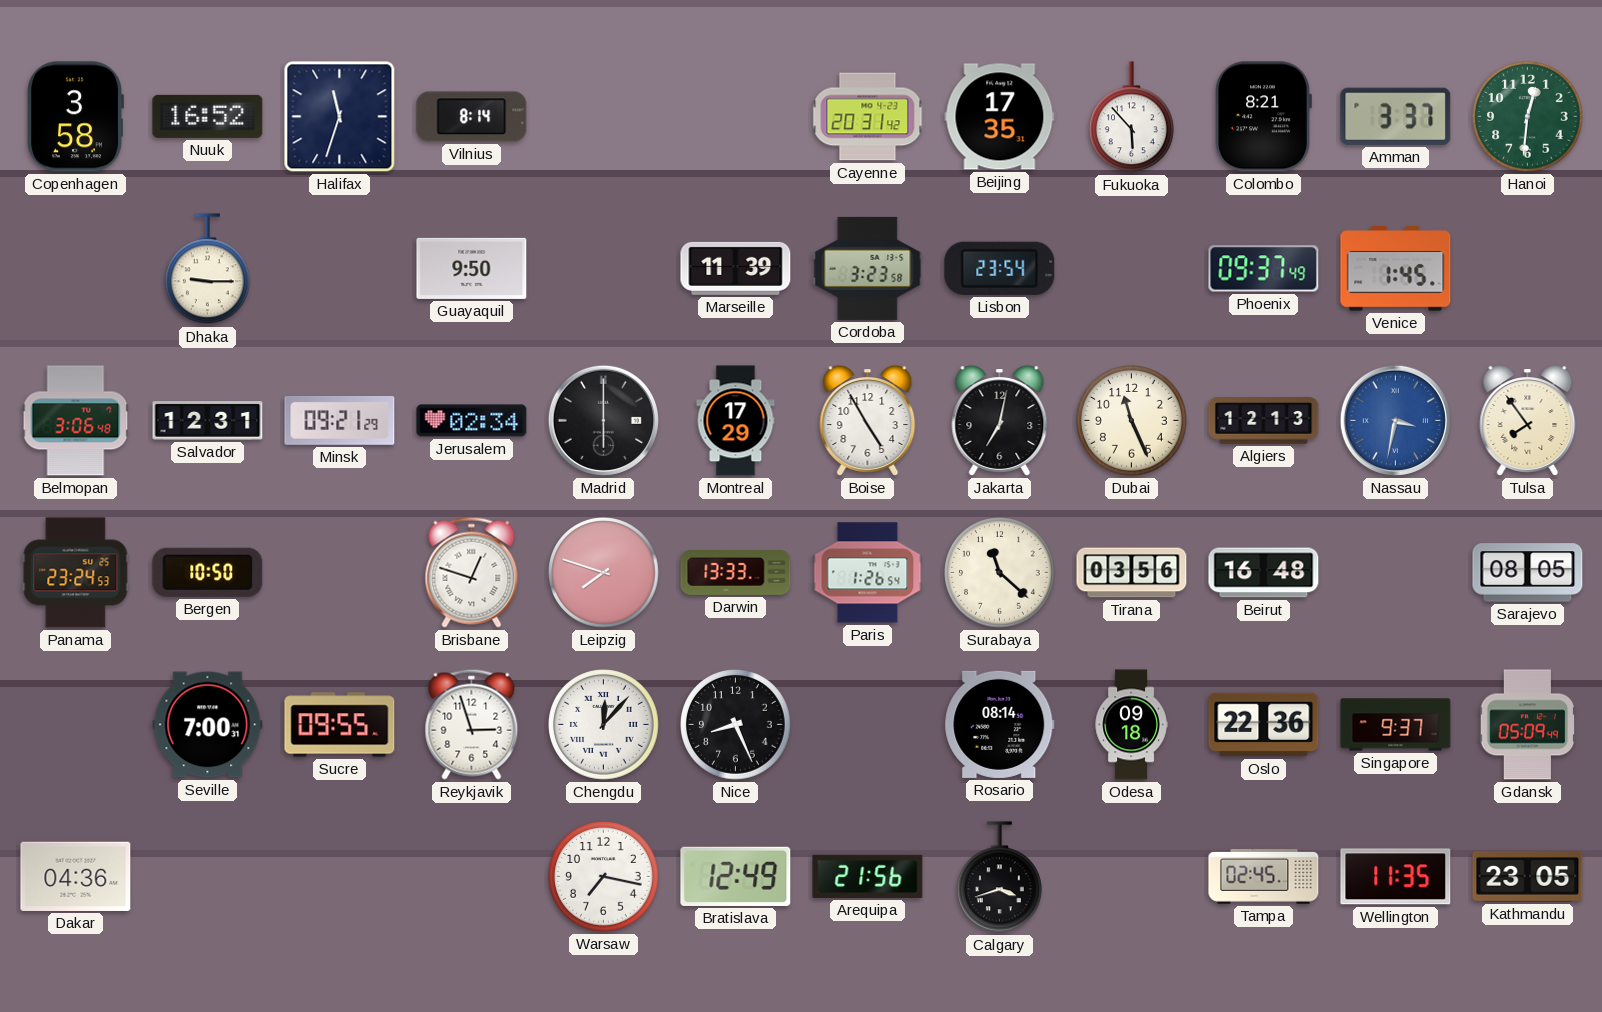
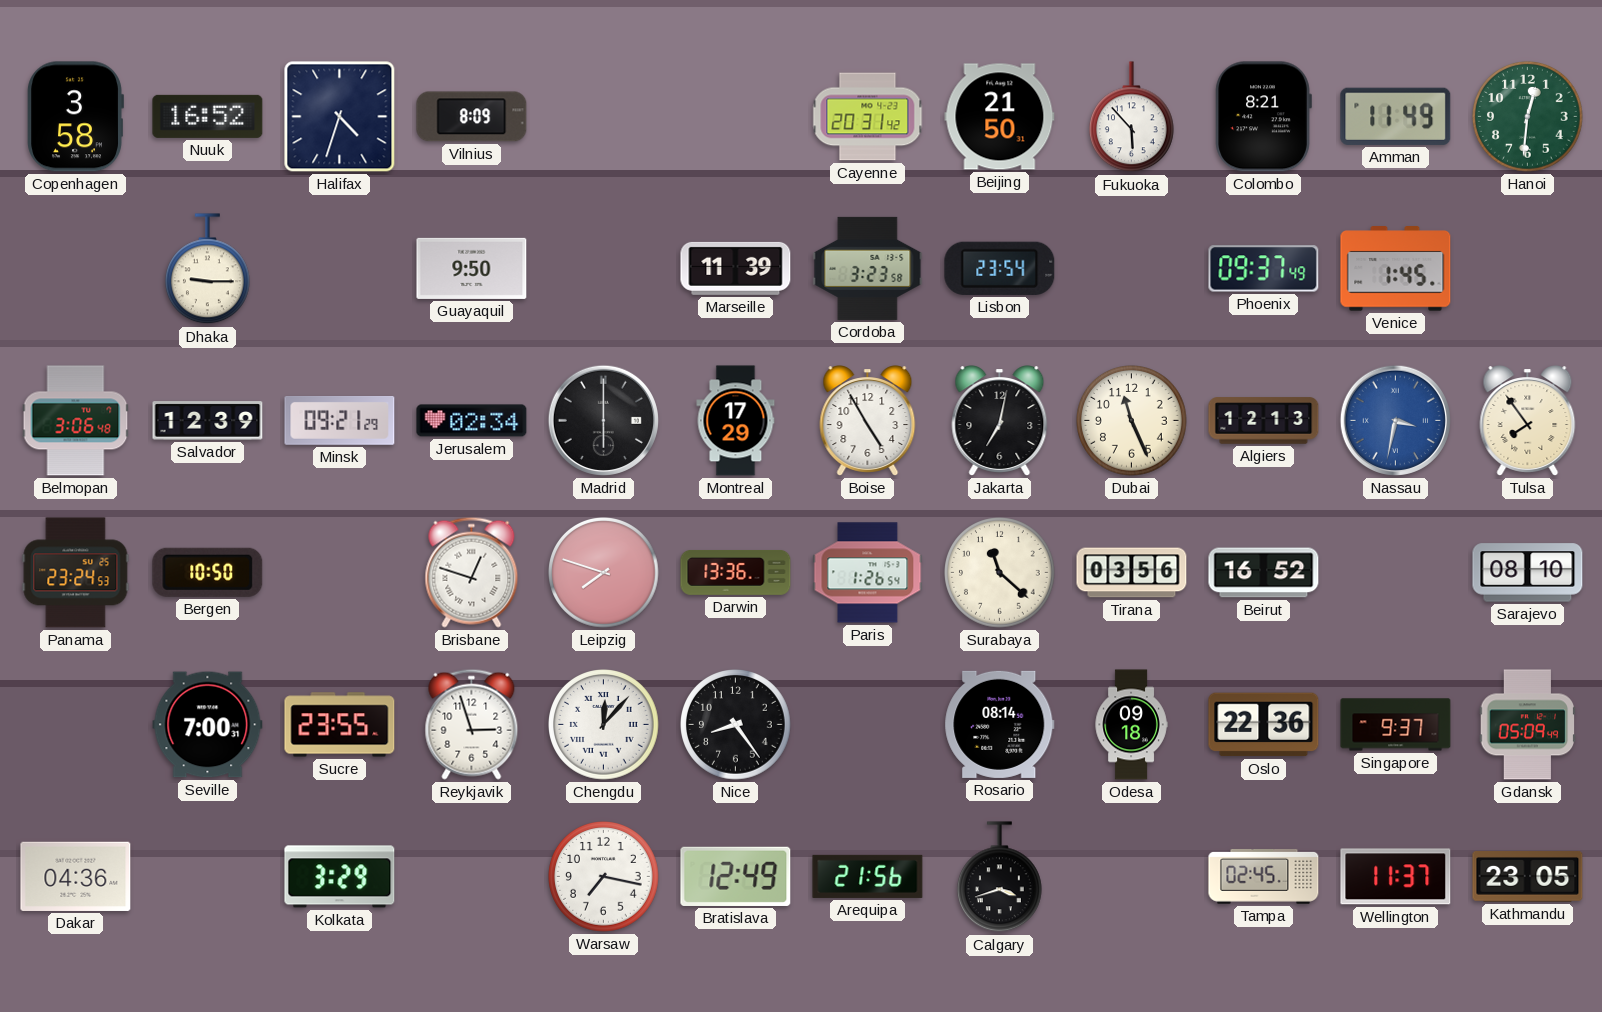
Halifax: 11:33 -> 4:33 (340, 117)
Vilnius: 8:14 -> 8:09 (472, 117)
Beijing: 17:35 -> 21:50 (1000, 117)
Amman: 3:37 -> 11:49 (1396, 116)
Salvador: 12:31 -> 12:39 (208, 421)
Darwin: 13:33 -> 13:36 (736, 572)
Beirut: 16:48 -> 16:52 (1264, 573)
Sarajevo: 08:05 -> 08:10 (1528, 573)
Sucre: 09:55 -> 23:55 (340, 725)
Nice: 8:26 -> 8:24 (736, 725)
Kolkata: none -> 3:29 (340, 877)
Wellington: 11:35 -> 11:37 (1396, 877)
